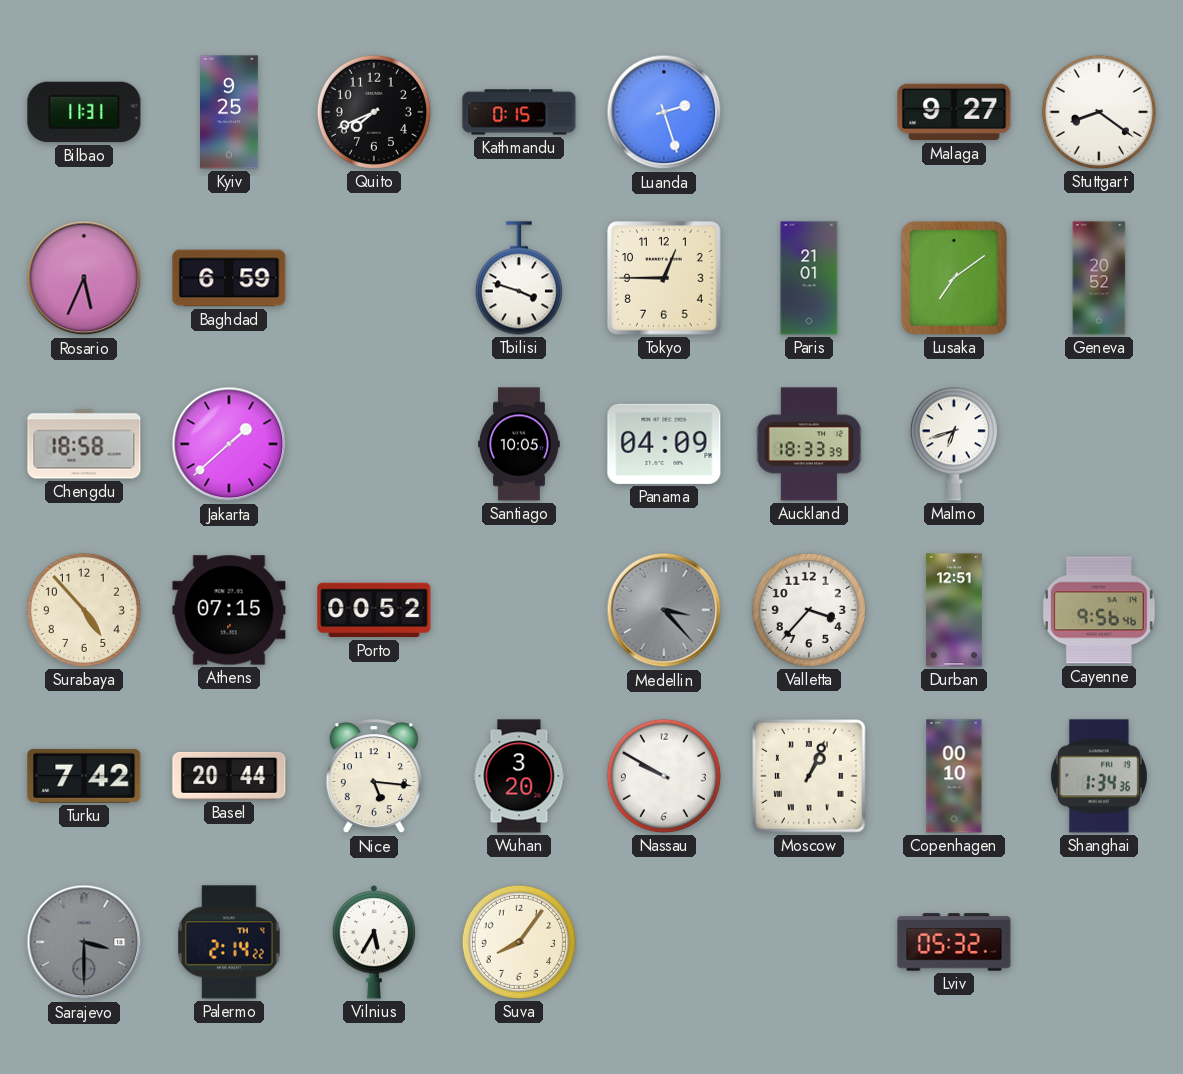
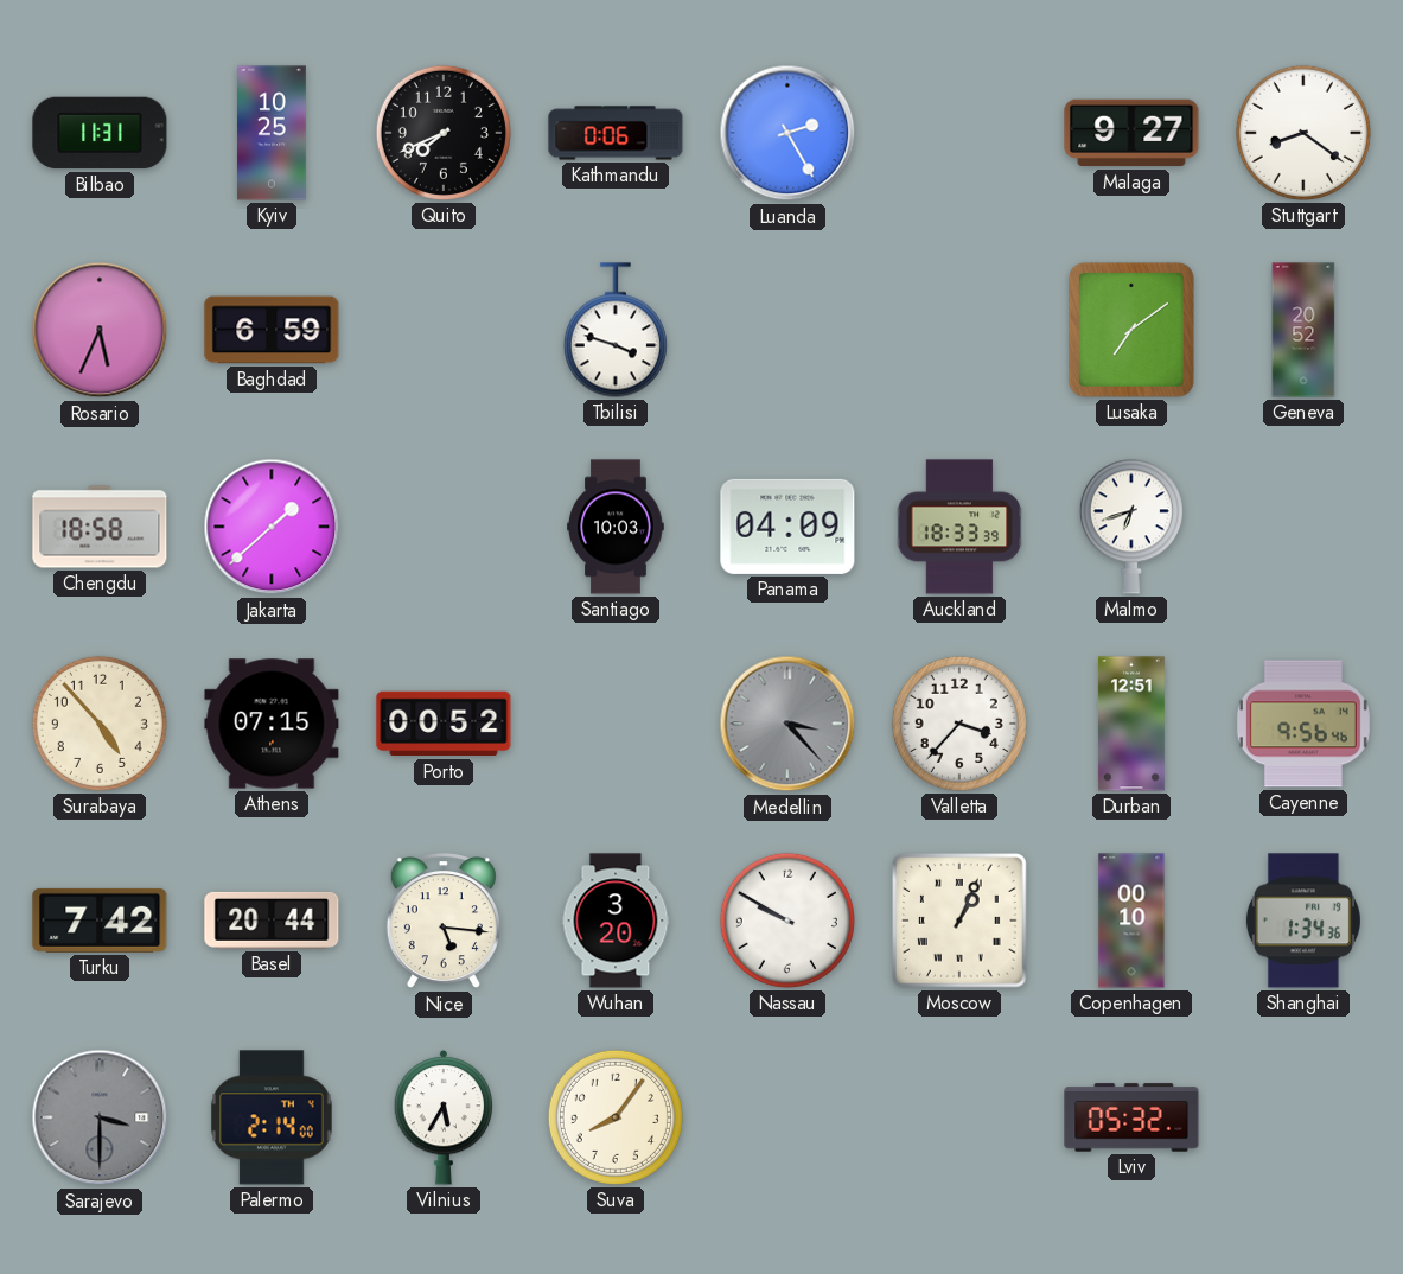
Kyiv: 9:25 -> 10:25 (273, 133)
Kathmandu: 0:15 -> 0:06 (616, 133)
Luanda: 2:27 -> 2:25 (787, 133)
Tokyo: 12:45 -> none (664, 278)
Paris: 21:01 -> none (809, 278)
Santiago: 10:05 -> 10:03 (616, 527)
Palermo: 2:14:22 -> 2:14:00 (273, 1117)
